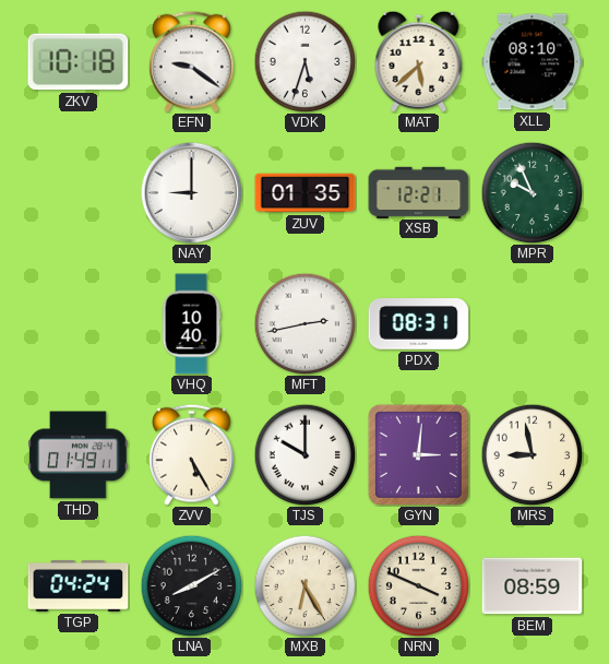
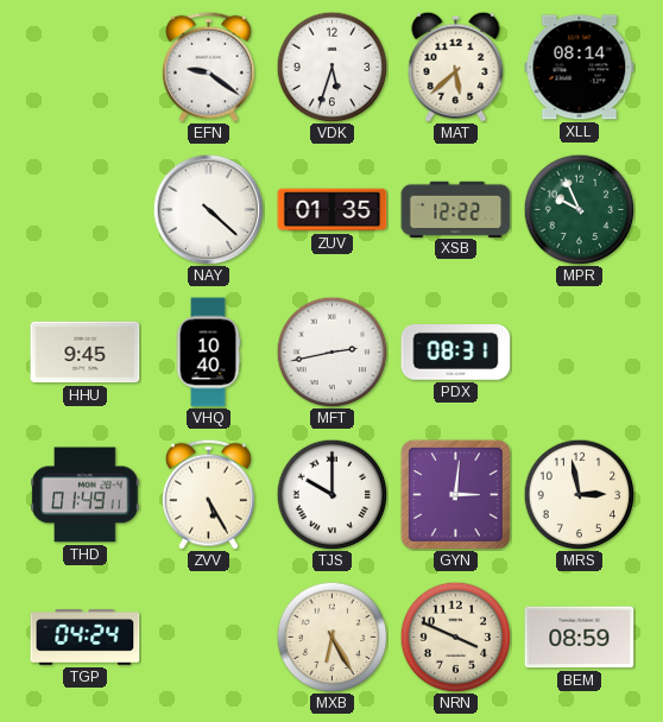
ZKV: 10:18 -> none (79, 62)
XLL: 08:10 -> 08:14 (580, 68)
NAY: 9:00 -> 4:22 (208, 209)
XSB: 12:21 -> 12:22 (456, 209)
HHU: none -> 9:45 (86, 353)
MRS: 8:58 -> 2:58 (579, 494)
LNA: 8:10 -> none (191, 585)
